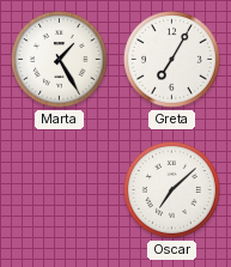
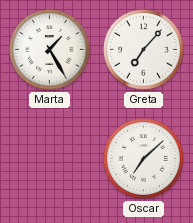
Greta: 7:05 -> 7:07 (144, 50)
